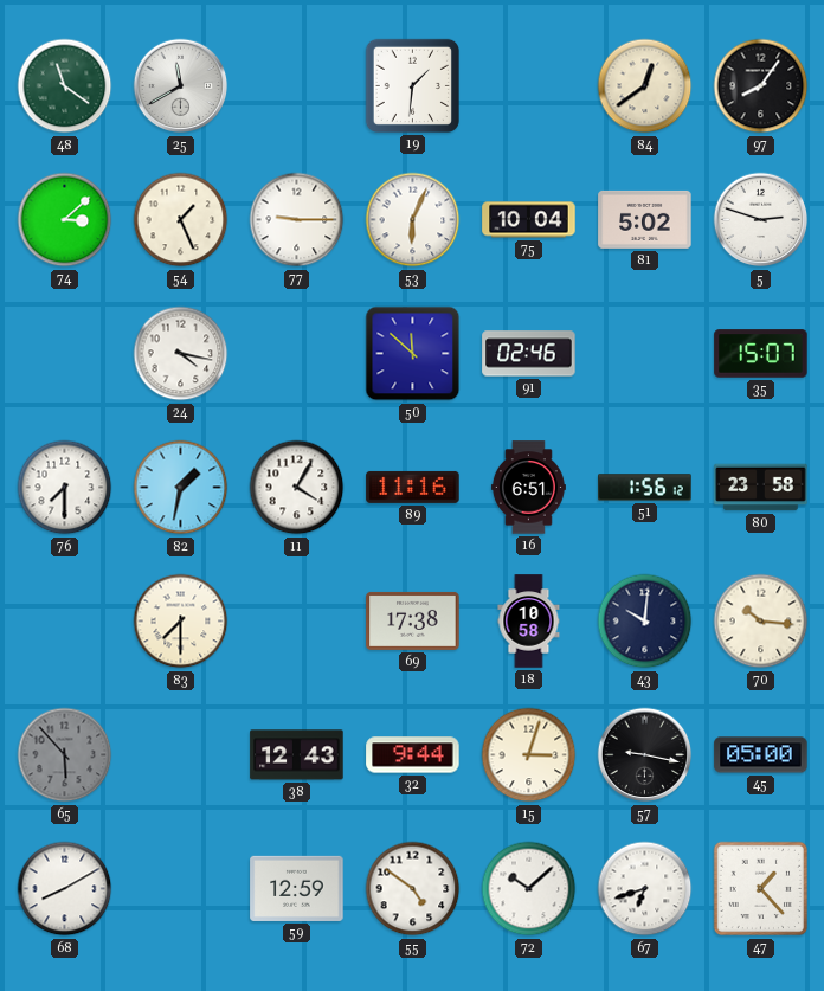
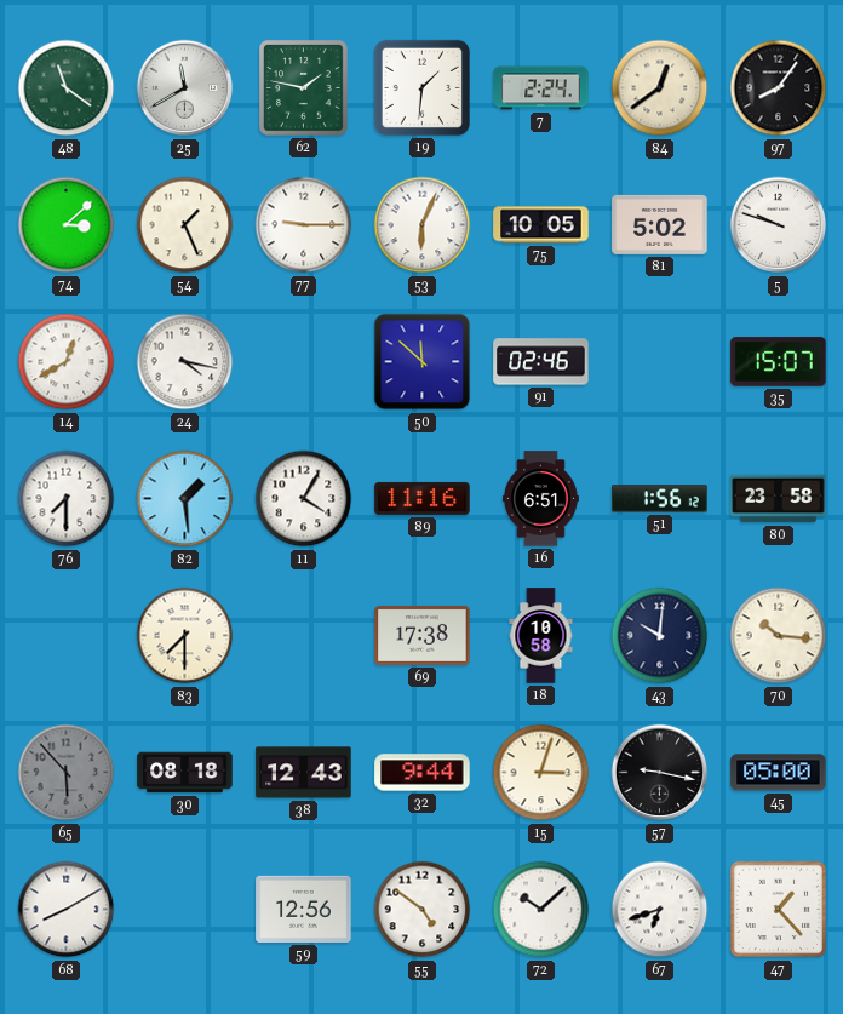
62: none -> 1:47 (304, 88)
7: none -> 2:24 (541, 88)
75: 10:04 -> 10:05 (541, 225)
5: 2:48 -> 9:48 (779, 225)
14: none -> 12:40 (67, 362)
82: 1:32 -> 1:29 (185, 499)
30: none -> 08:18 (185, 773)
59: 12:59 -> 12:56 (304, 909)
